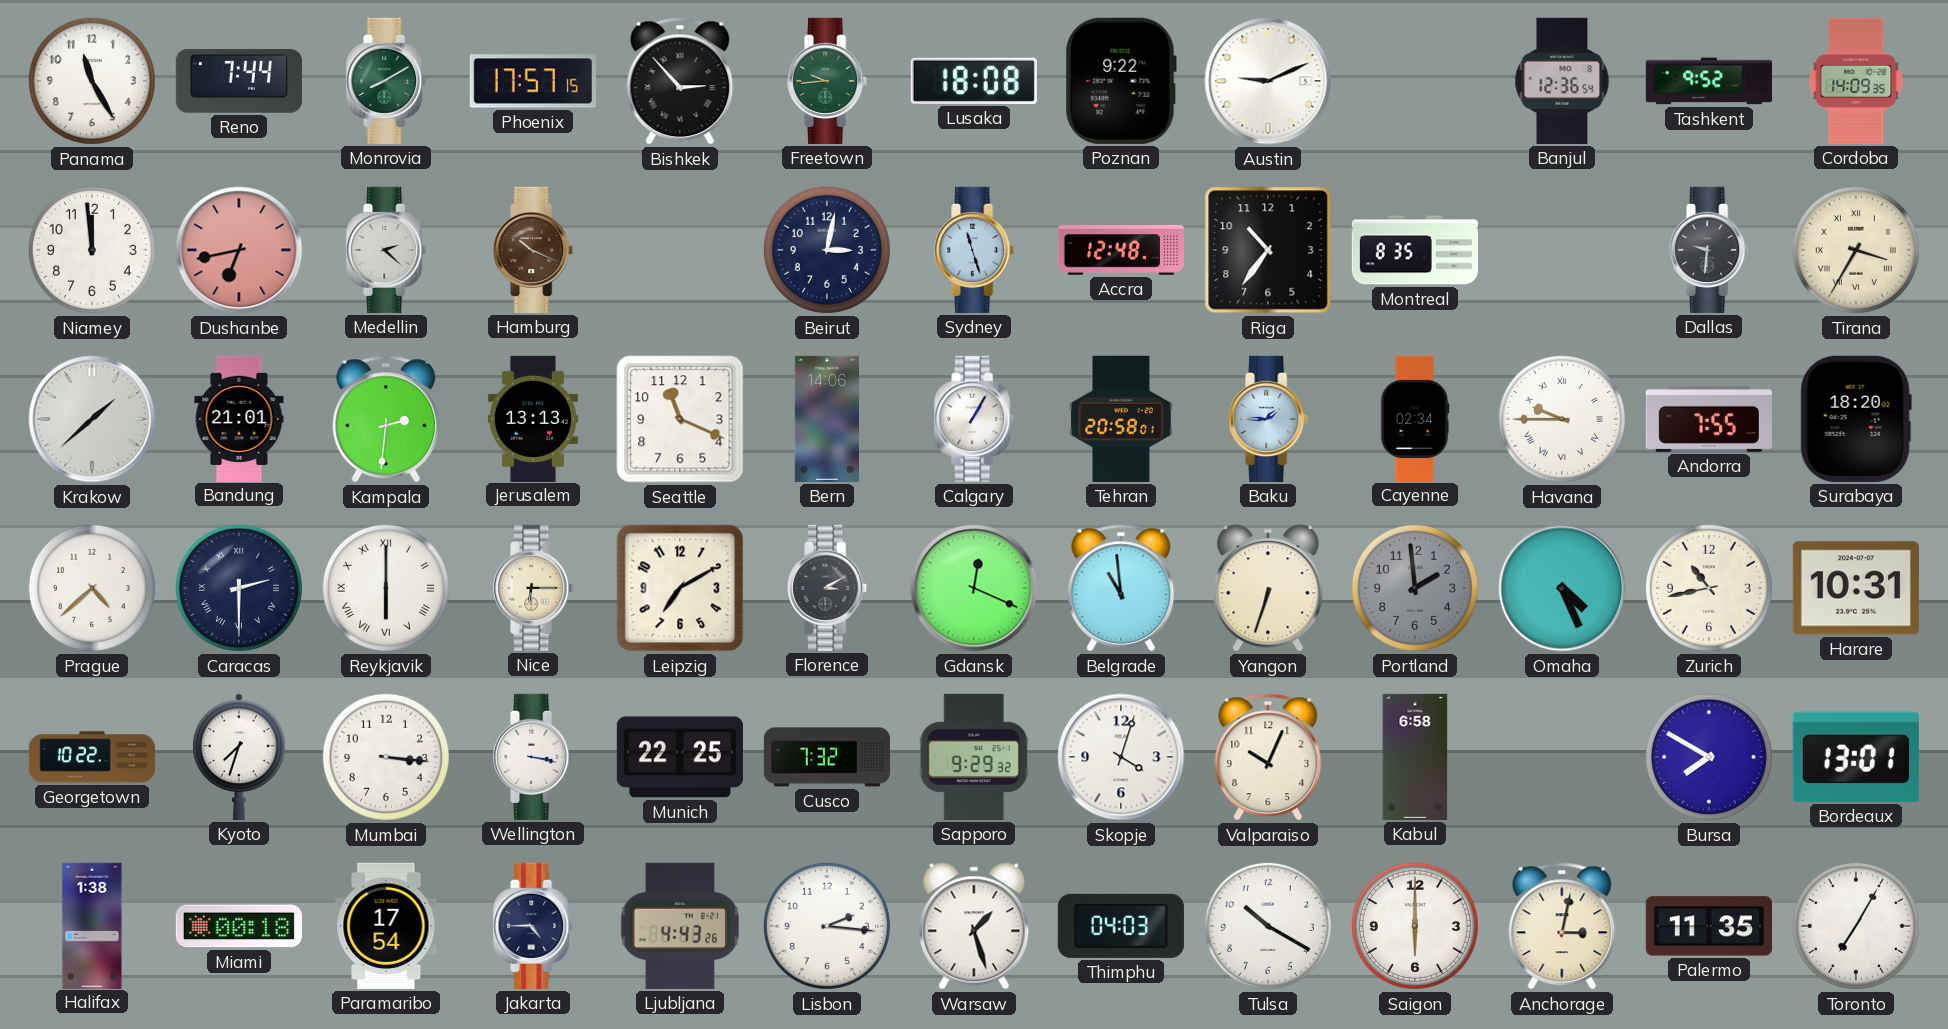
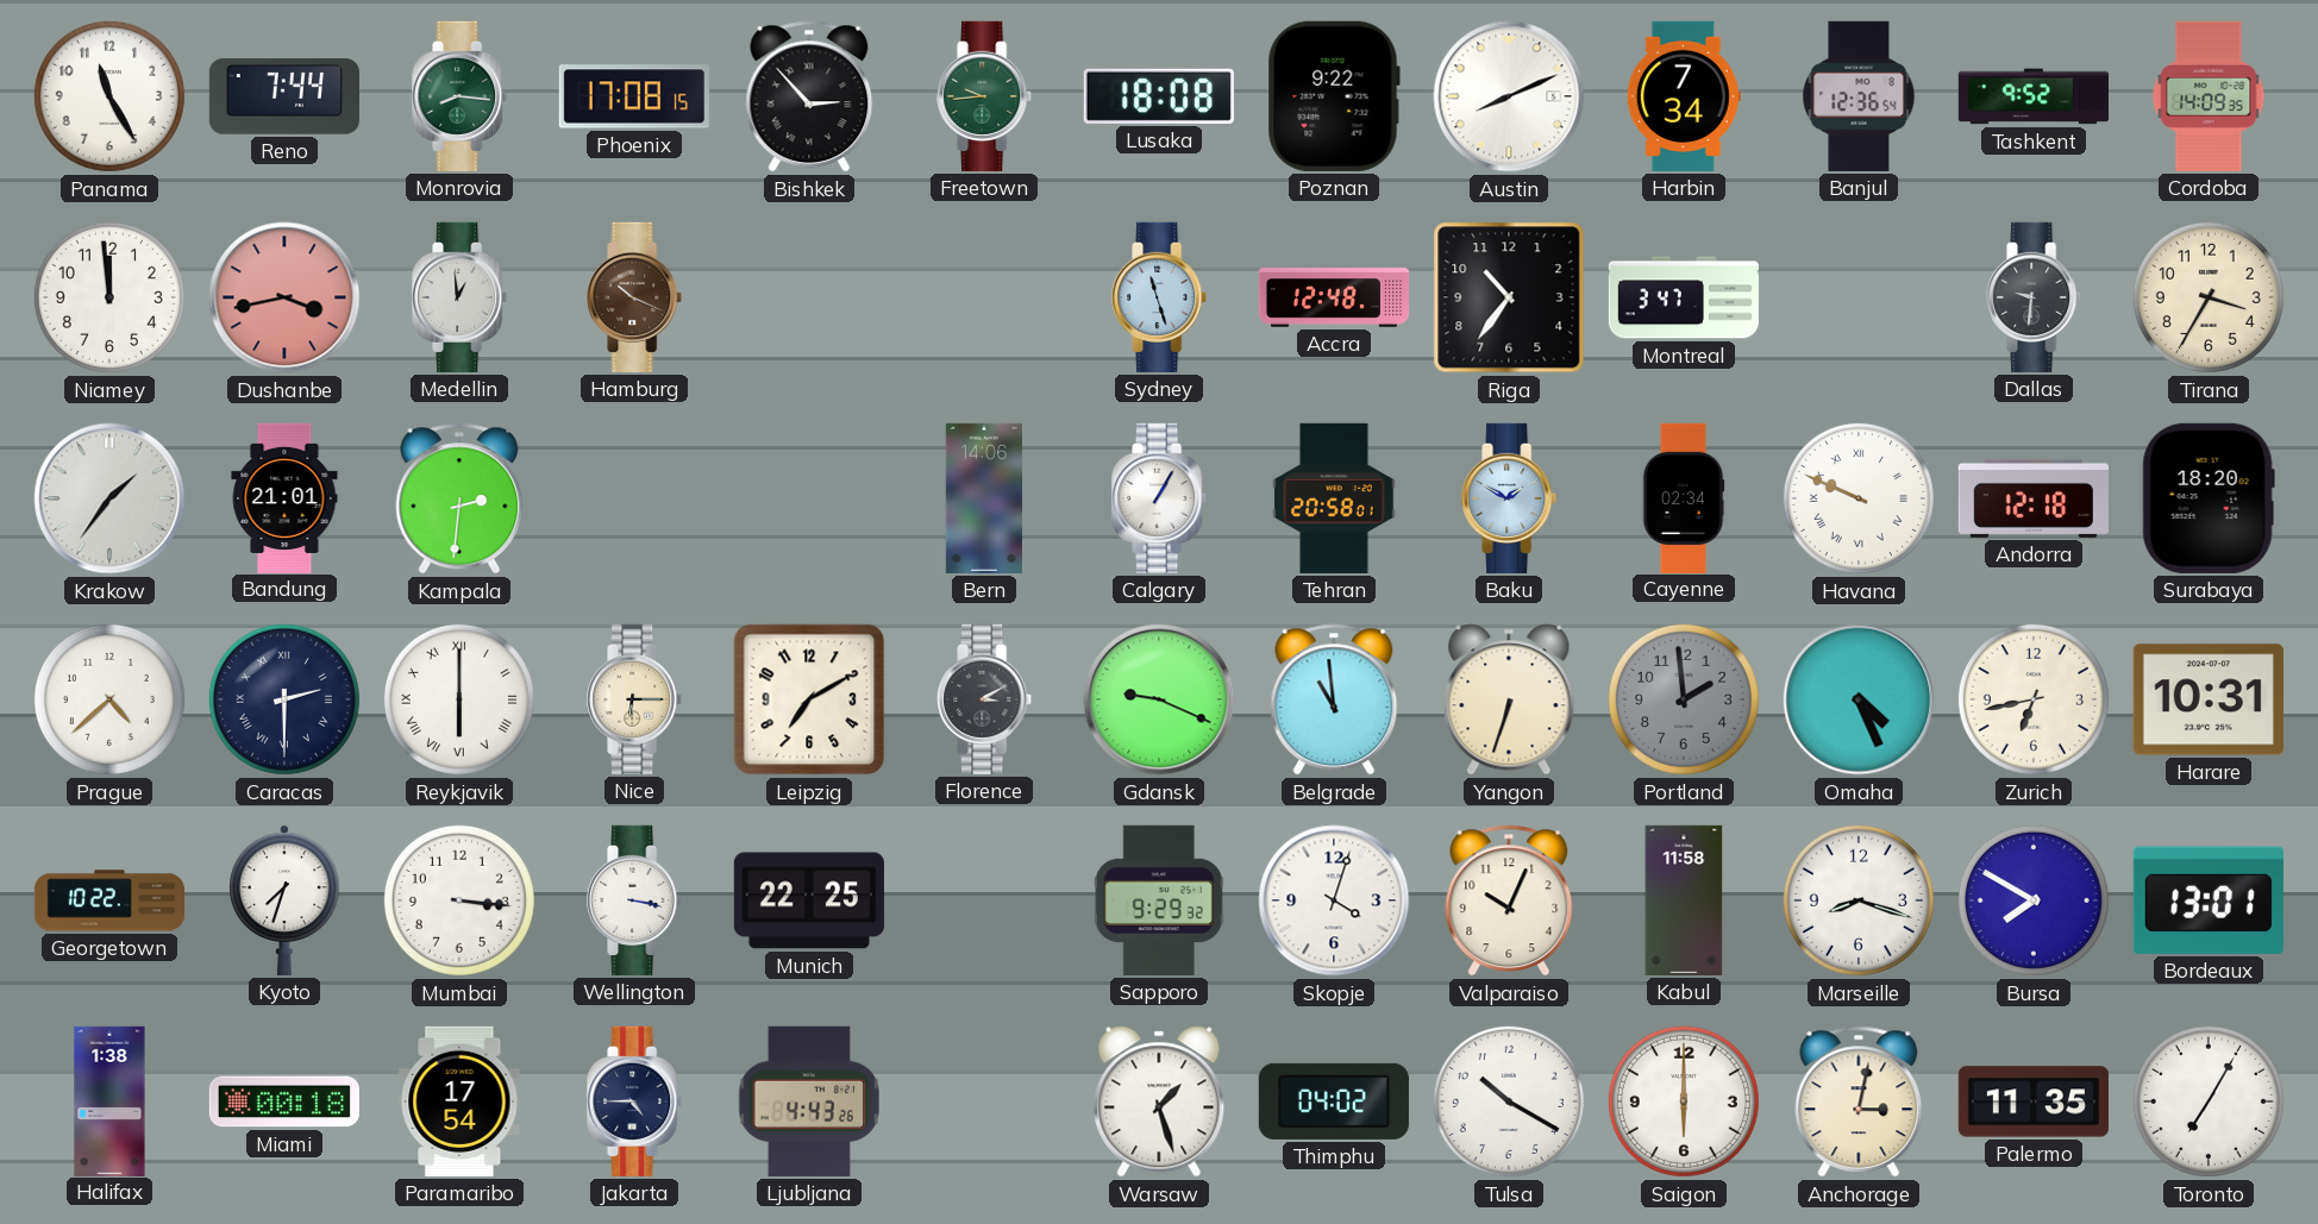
Monrovia: 8:10 -> 8:16 (461, 96)
Phoenix: 17:57 -> 17:08 (634, 96)
Austin: 9:11 -> 8:11 (1509, 96)
Harbin: none -> 7:34 (1684, 96)
Dushanbe: 6:43 -> 3:43 (284, 297)
Medellin: 2:22 -> 12:59 (461, 297)
Beirut: 3:02 -> none (827, 250)
Montreal: 8:35 -> 3:47 (1683, 297)
Tirana numerals: Roman -> Arabic (2209, 297)
Krakow: 1:38 -> 1:36 (109, 498)
Jerusalem: 13:13 -> none (533, 418)
Seattle: 11:19 -> none (680, 419)
Baku: 1:45 -> 1:50 (1510, 498)
Havana: 9:45 -> 9:49 (1859, 498)
Andorra: 7:55 -> 12:18 (2034, 498)
Gdansk: 12:19 -> 9:19 (1159, 699)
Zurich: 10:43 -> 6:43 (2034, 699)
Cusco: 7:32 -> none (826, 757)
Kabul: 6:58 -> 11:58 (1684, 900)
Marseille: none -> 8:18 (1859, 900)
Lisbon: 2:16 -> none (827, 926)
Thimphu: 04:03 -> 04:02 (1334, 1101)
